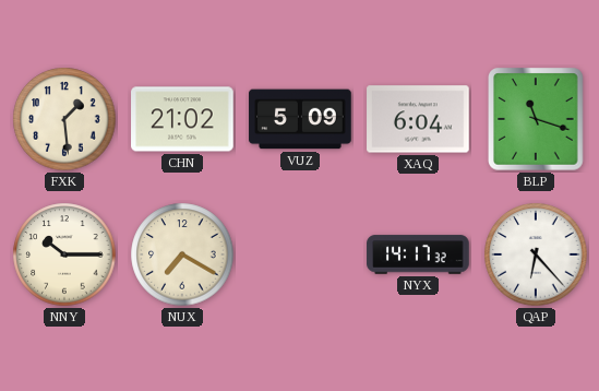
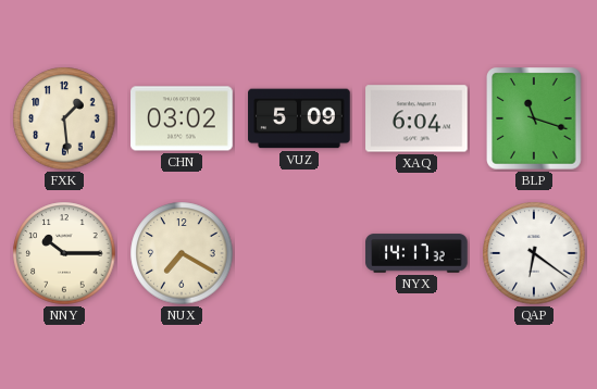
CHN: 21:02 -> 03:02 (182, 118)
QAP: 6:23 -> 6:21 (534, 253)
